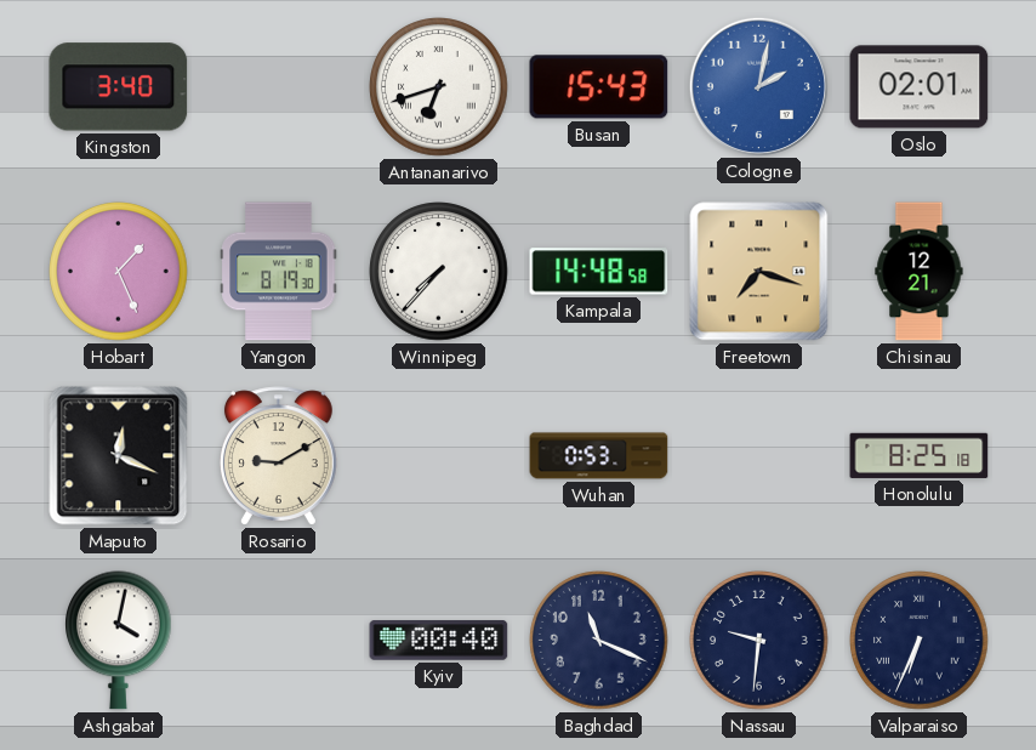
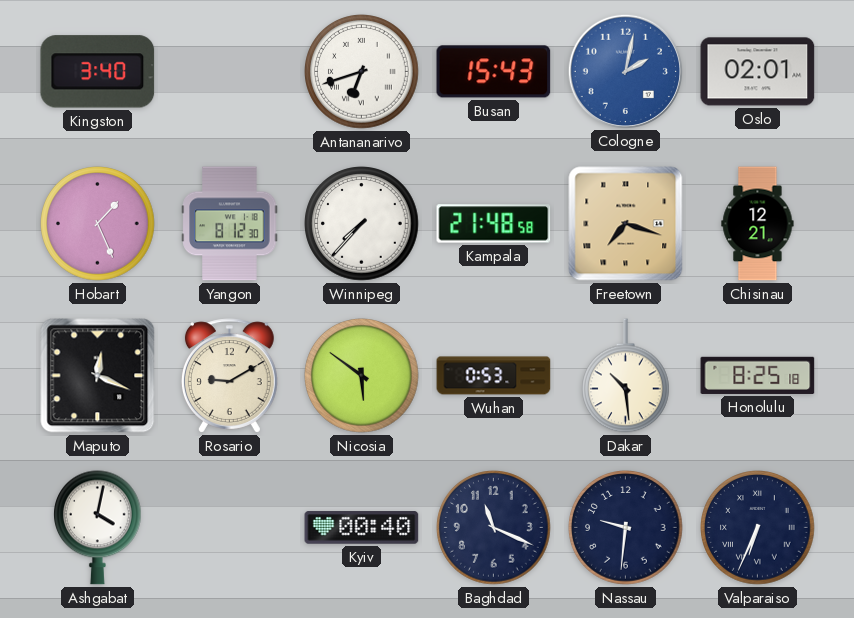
Yangon: 8:19 -> 8:12 (230, 224)
Kampala: 14:48 -> 21:48 (494, 224)
Nicosia: none -> 5:51 (362, 376)
Dakar: none -> 10:29 (626, 376)
